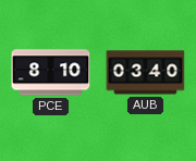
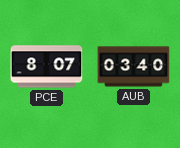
PCE: 8:10 -> 8:07 (47, 67)
